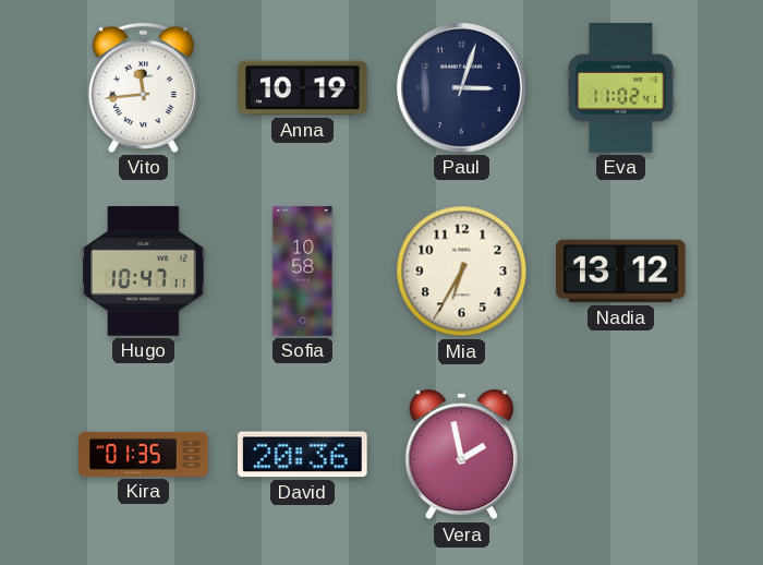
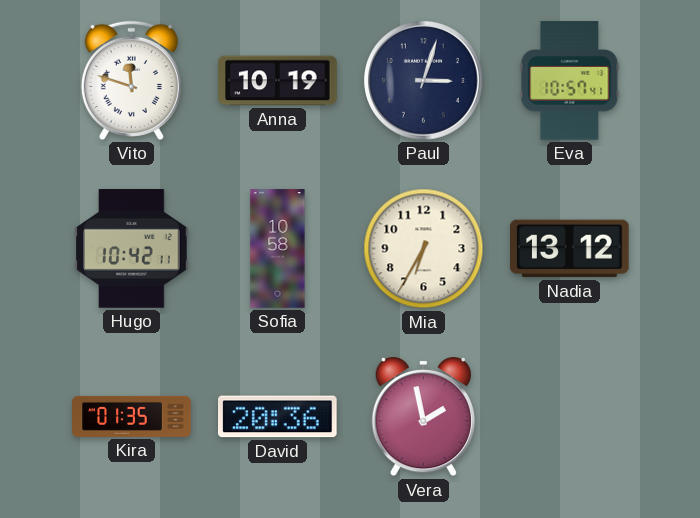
Vito: 11:44 -> 11:48 (131, 80)
Eva: 11:02 -> 10:57 (570, 81)
Hugo: 10:47 -> 10:42 (132, 249)
